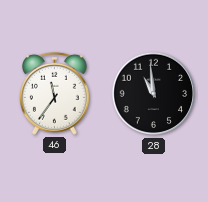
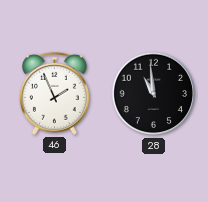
46: 11:36 -> 1:56 (54, 93)
